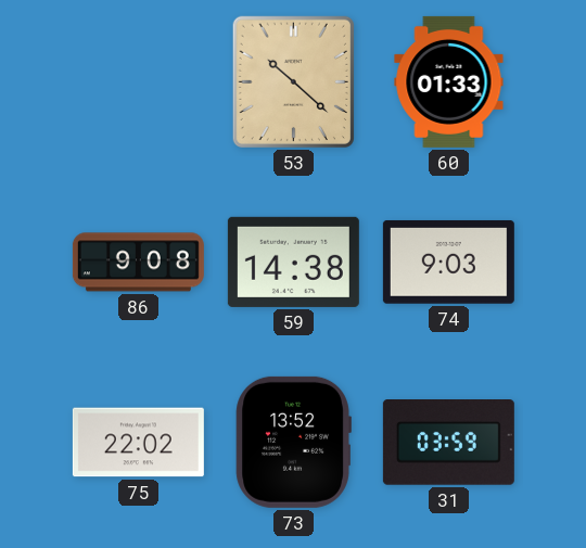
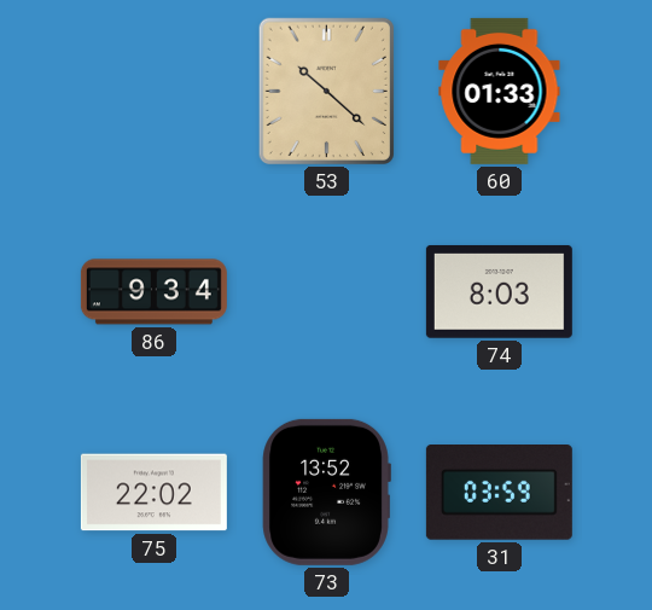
86: 9:08 -> 9:34 (153, 292)
59: 14:38 -> none (293, 262)
74: 9:03 -> 8:03 (499, 291)
